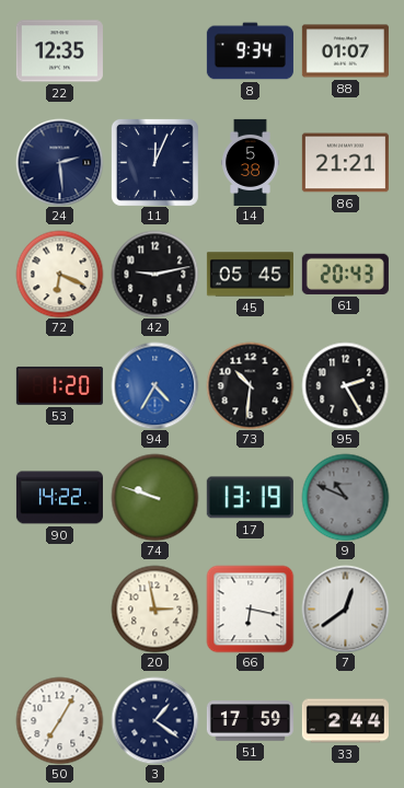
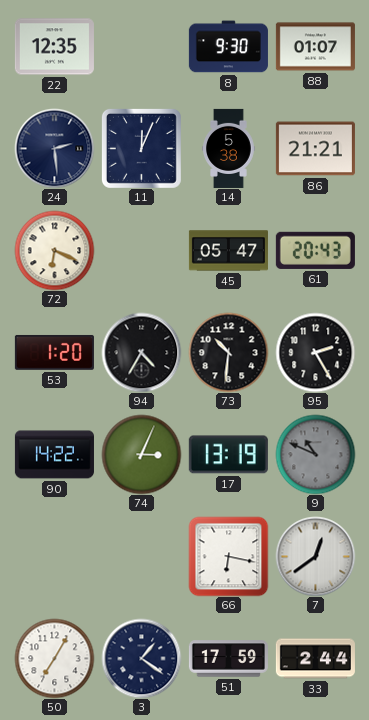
8: 9:34 -> 9:30 (228, 47)
42: 9:13 -> none (154, 274)
45: 05:45 -> 05:47 (228, 251)
94 dial: blue -> black (141, 352)
74: 9:48 -> 3:04 (141, 454)
20: 2:58 -> none (154, 609)
